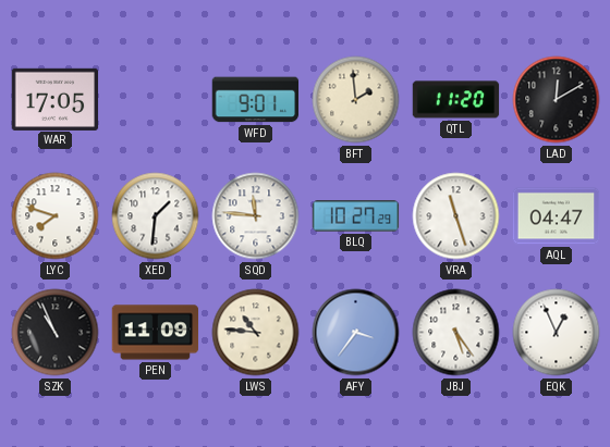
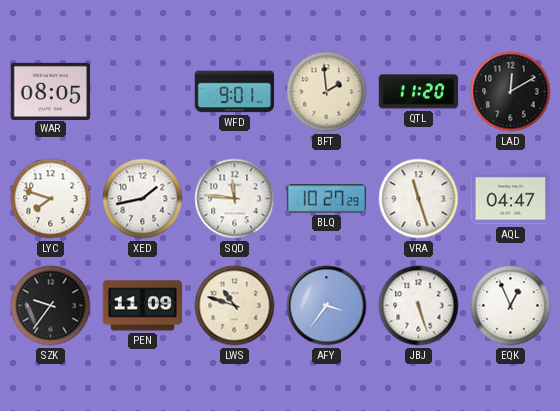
WAR: 17:05 -> 08:05 (51, 91)
XED: 1:31 -> 1:43 (143, 199)
SZK: 10:56 -> 9:36 (51, 306)
LWS: 10:46 -> 10:48 (235, 306)
JBJ: 5:24 -> 5:27 (419, 306)
